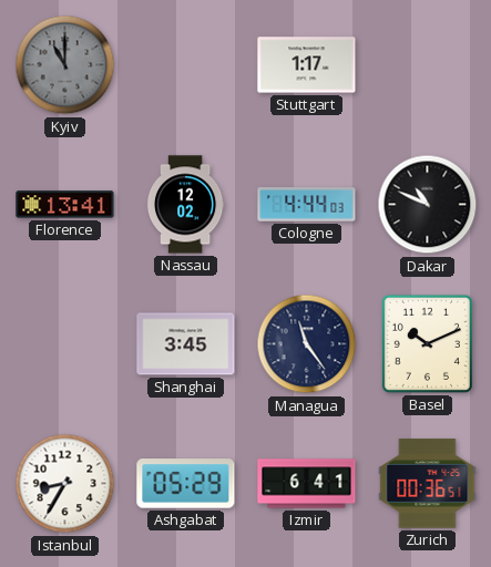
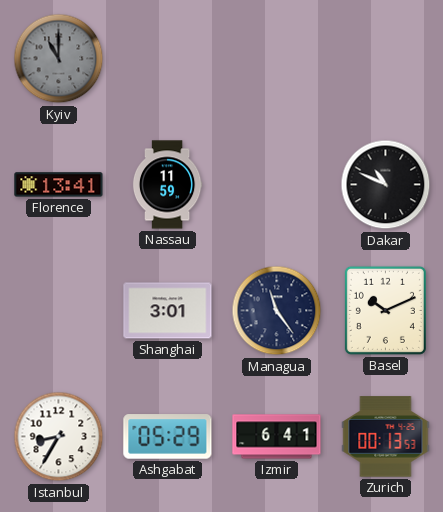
Stuttgart: 1:17 -> none (307, 65)
Nassau: 12:02 -> 11:59 (167, 185)
Cologne: 4:44 -> none (307, 205)
Shanghai: 3:45 -> 3:01 (168, 311)
Zurich: 00:36 -> 00:13 (386, 437)
